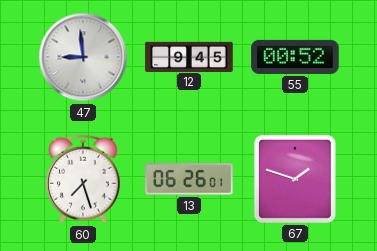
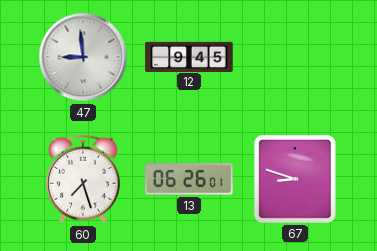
55: 00:52 -> none (295, 57)
67: 1:48 -> 8:48 (295, 179)
